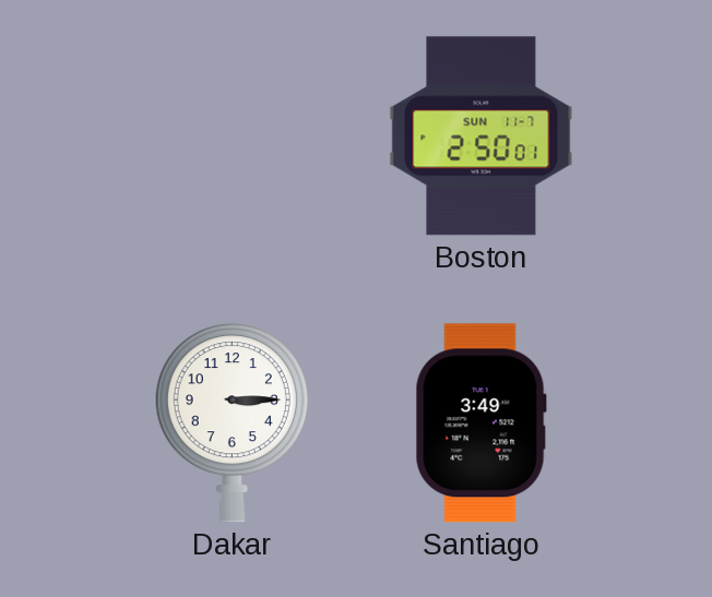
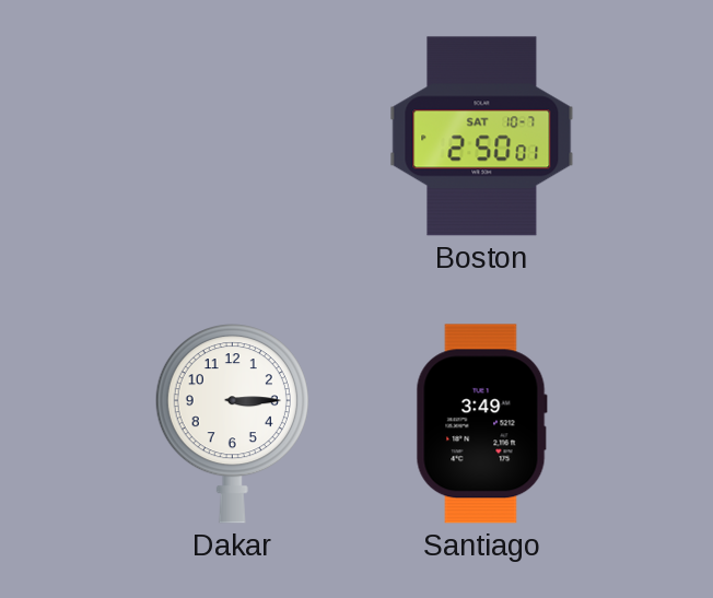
Boston date: SUN 11-7 -> SAT 10-7 (482, 137)
